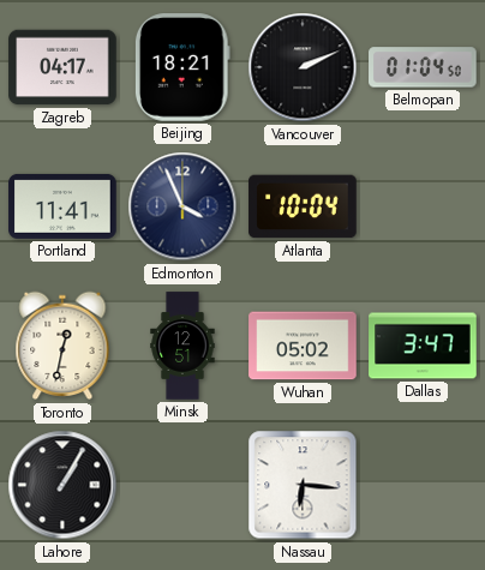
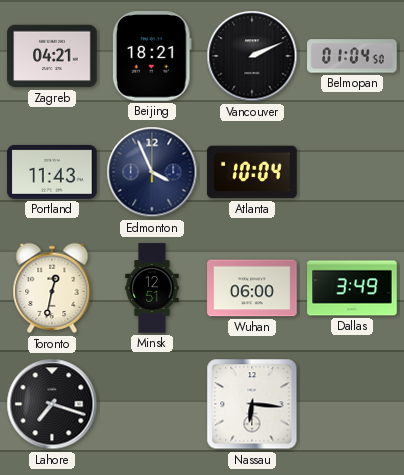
Zagreb: 04:17 -> 04:21 (52, 56)
Portland: 11:41 -> 11:43 (52, 172)
Wuhan: 05:02 -> 06:00 (252, 288)
Dallas: 3:47 -> 3:49 (352, 288)
Lahore: 1:05 -> 7:18 (52, 404)
